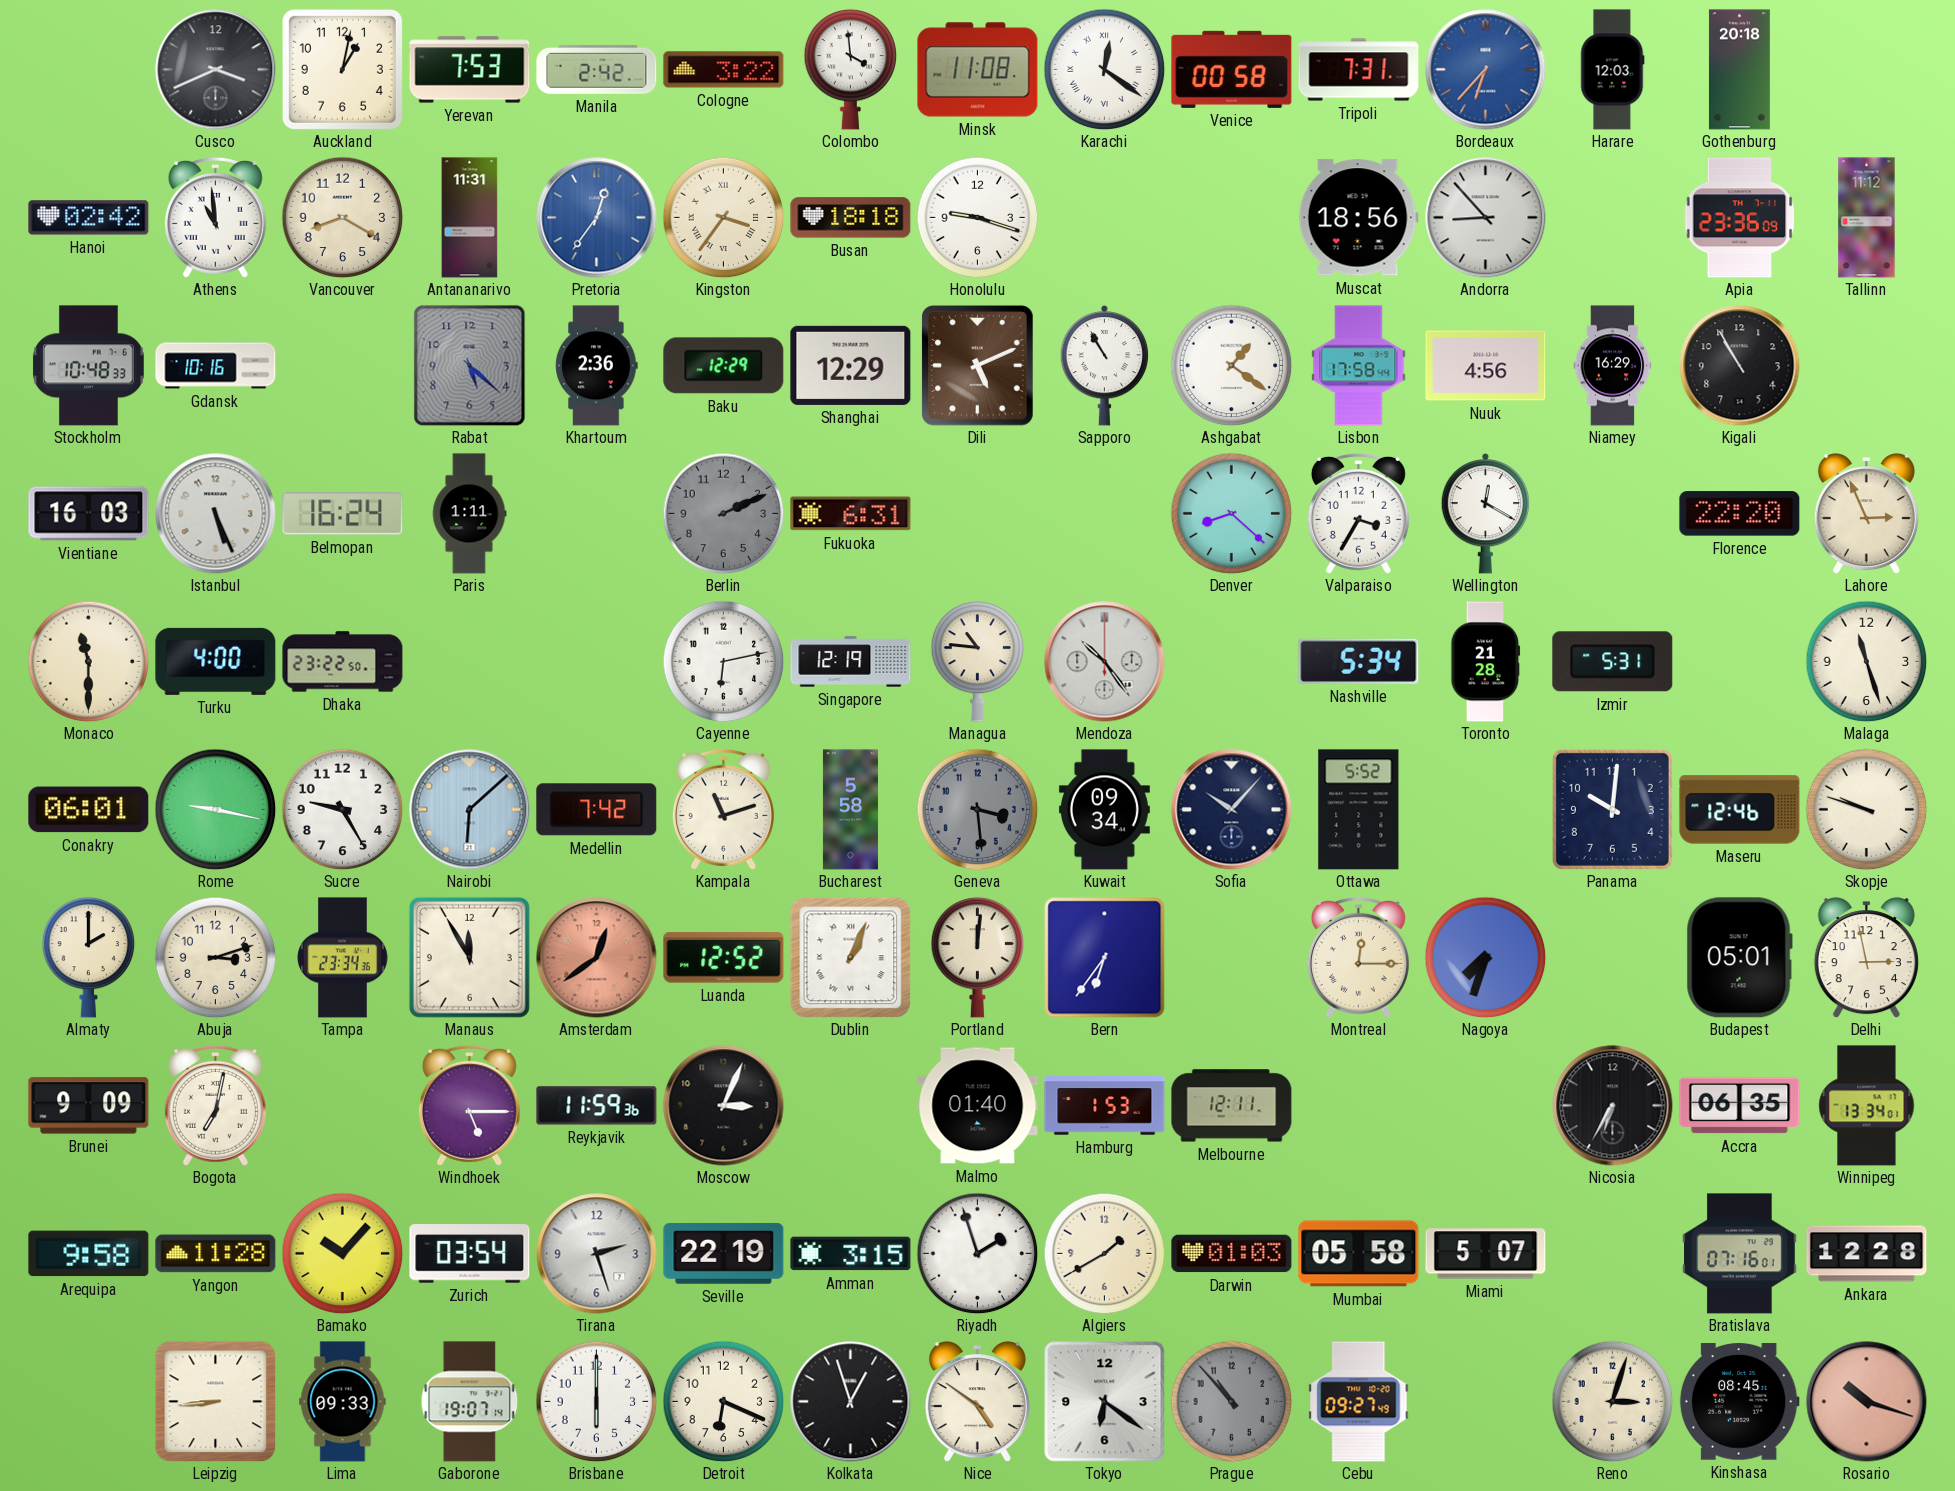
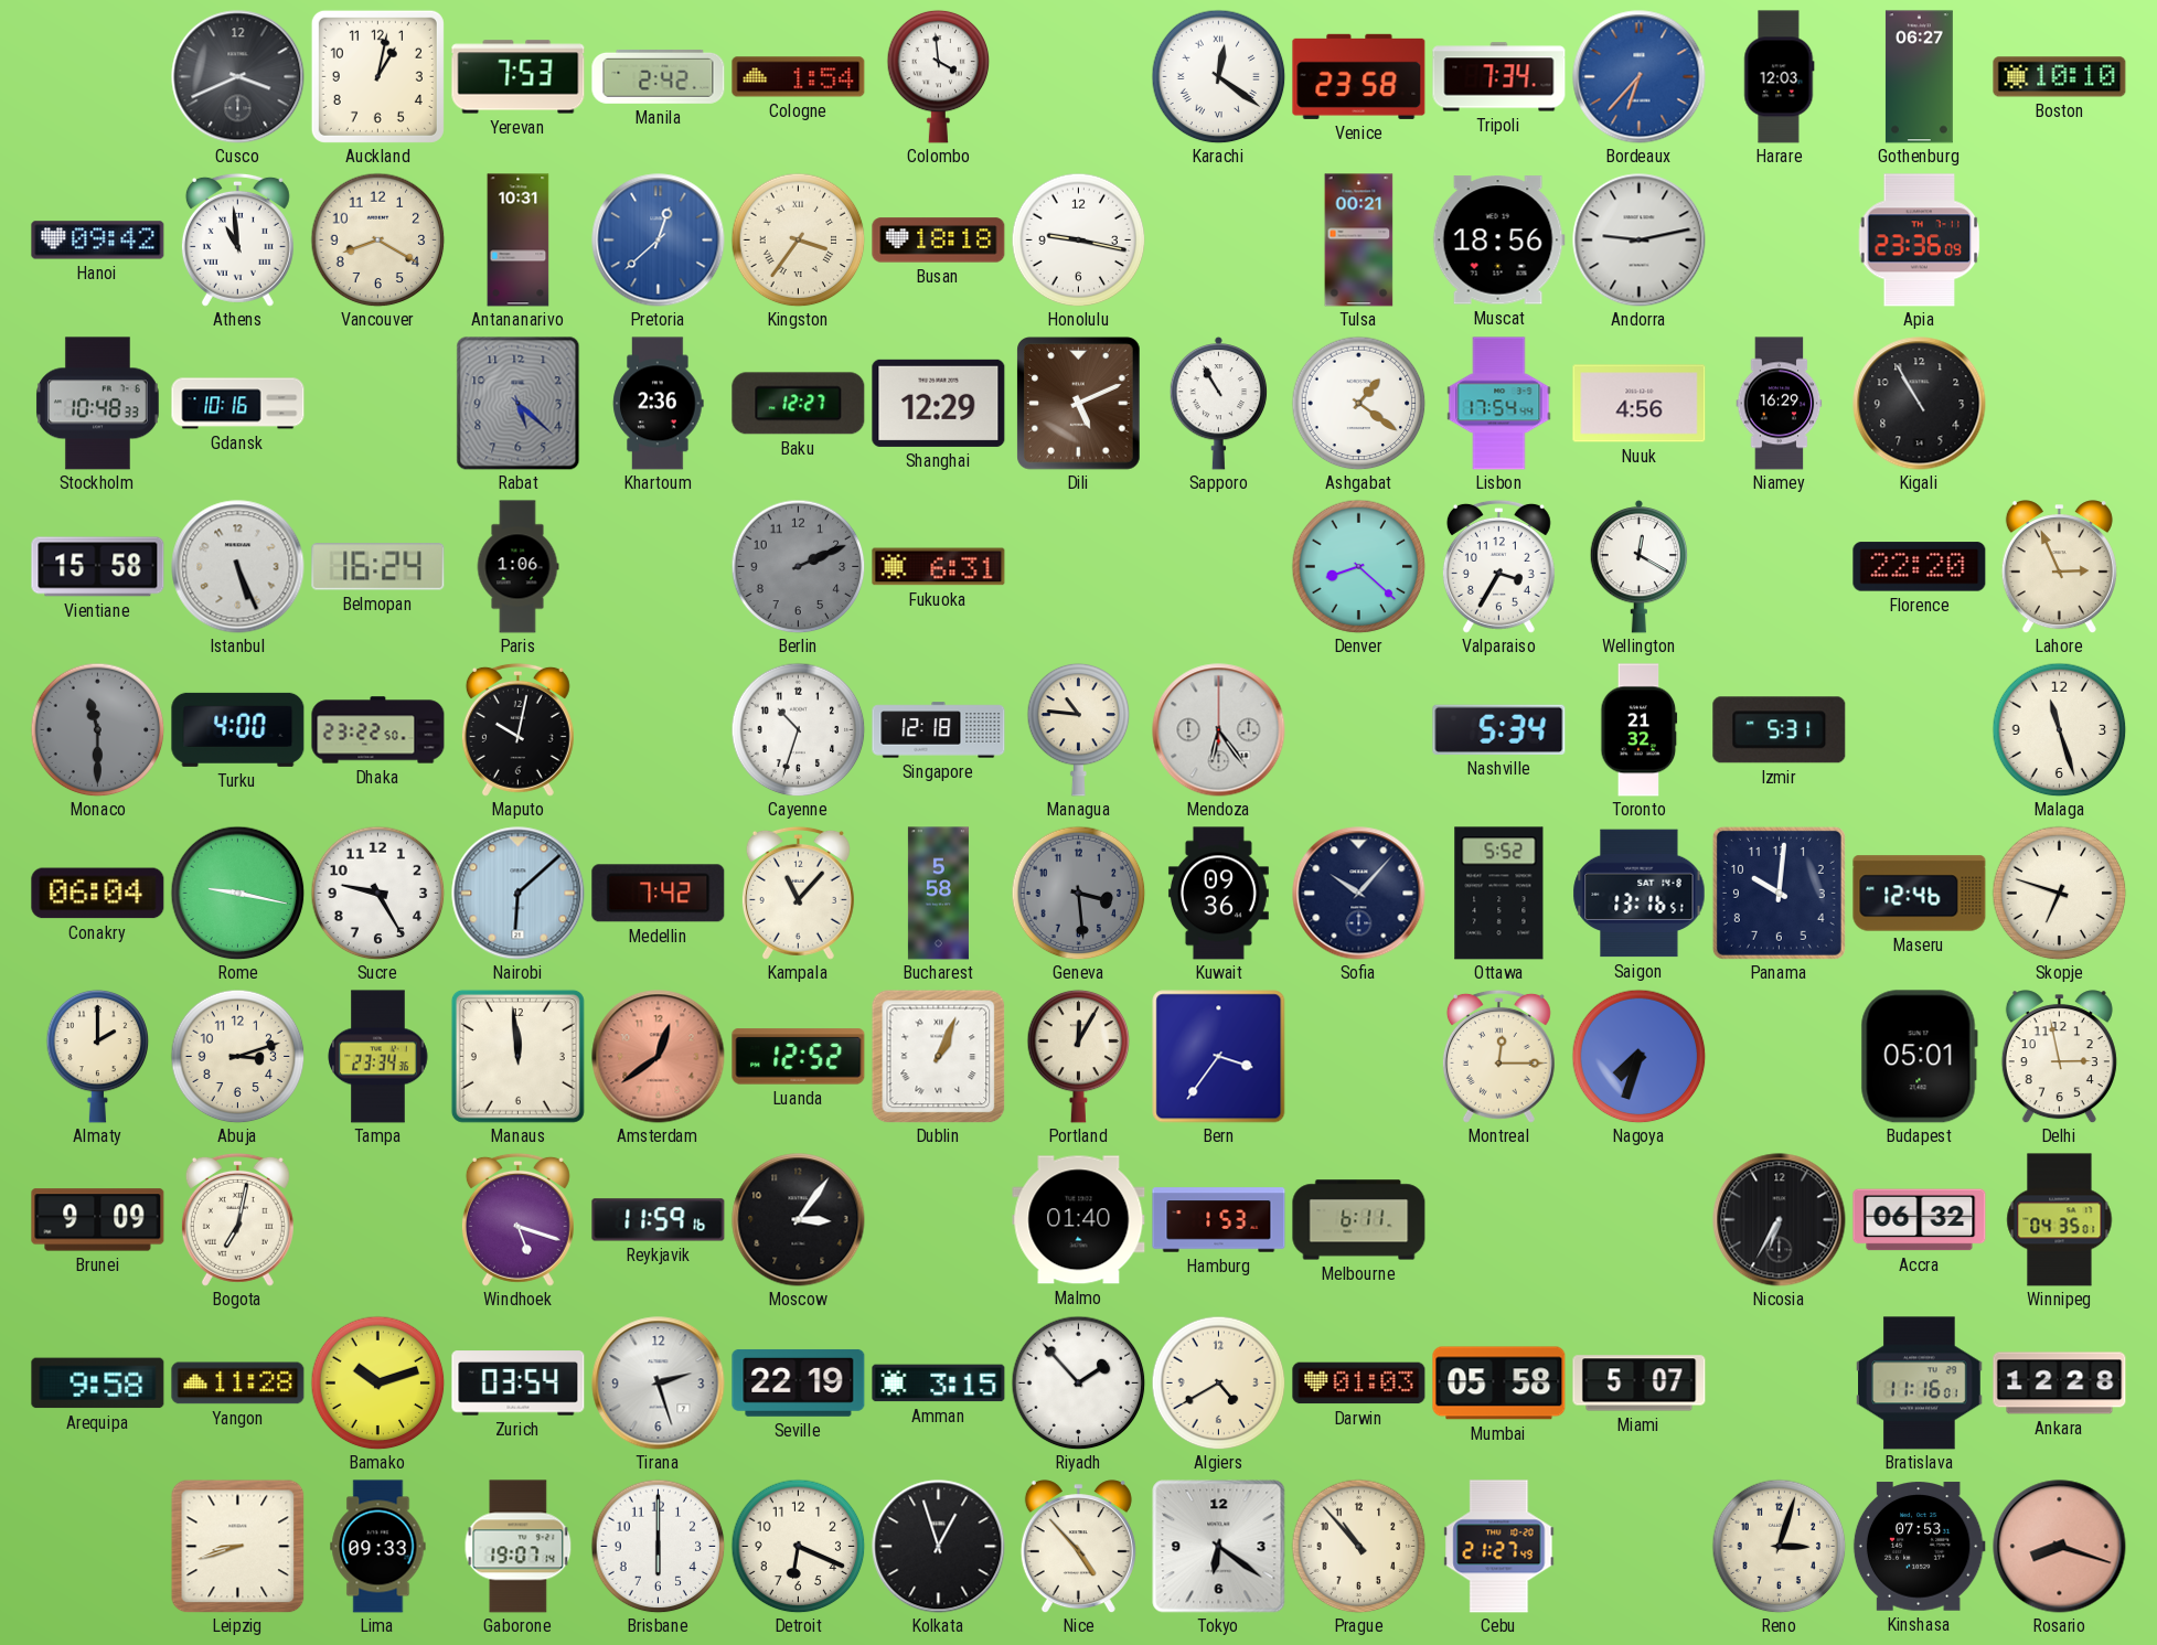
Cologne: 3:22 -> 1:54 (799, 77)
Minsk: 11:08 -> none (978, 70)
Venice: 00:58 -> 23:58 (1359, 76)
Tripoli: 7:31 -> 7:34 (1499, 77)
Gothenburg: 20:18 -> 06:27 (1919, 77)
Boston: none -> 10:10 (2060, 77)
Hanoi: 02:42 -> 09:42 (98, 241)
Antananarivo: 11:31 -> 10:31 (519, 241)
Pretoria: 12:36 -> 12:38 (659, 241)
Honolulu: 9:18 -> 9:17 (1078, 239)
Tulsa: none -> 00:21 (1359, 241)
Andorra: 8:53 -> 9:13 (1640, 241)
Tallinn: 11:12 -> none (1867, 218)
Baku: 12:29 -> 12:27 (799, 404)
Lisbon: 17:58 -> 17:54 (1499, 404)
Vientiane: 16:03 -> 15:58 (98, 567)
Paris: 1:11 -> 1:06 (517, 567)
Monaco dial: cream -> grey (97, 729)
Maputo: none -> 10:02 (517, 729)
Cayenne: 6:13 -> 10:33 (798, 729)
Singapore: 12:19 -> 12:18 (939, 730)
Mendoza: 10:24 -> 6:24 (1219, 730)
Toronto: 21:28 -> 21:32 (1640, 730)
Conakry: 06:01 -> 06:04 (98, 894)
Kampala: 11:12 -> 11:07 (798, 893)
Kuwait: 09:34 -> 09:36 (1218, 894)
Saigon: none -> 13:16 (1640, 894)
Skopje: 9:48 -> 6:48 (2059, 893)
Manaus: 11:55 -> 11:59 (517, 1056)
Portland: 12:01 -> 12:05 (1079, 1056)
Bern: 6:36 -> 3:36 (1219, 1057)
Windhoek: 5:15 -> 5:18 (517, 1219)
Reykjavik: 11:59:36 -> 11:59:16 (659, 1220)
Moscow: 3:04 -> 3:06 (799, 1220)
Melbourne: 12:11 -> 6:11 (1359, 1220)
Accra: 06:35 -> 06:32 (1920, 1220)
Winnipeg: 13:34 -> 04:35 (2060, 1220)
Bamako: 10:07 -> 10:12 (377, 1382)
Riyadh: 1:57 -> 1:53 (1078, 1382)
Algiers: 1:40 -> 4:40 (1218, 1382)
Bratislava: 07:16 -> 11:16 (1920, 1384)
Leipzig: 8:44 -> 8:42 (237, 1546)
Nice: 4:51 -> 4:53 (1078, 1547)
Prague dial: grey -> cream (1358, 1546)
Cebu: 09:27 -> 21:27 (1499, 1547)
Kinshasa: 08:45 -> 07:53 (1919, 1547)
Rosario: 10:18 -> 8:18 (2060, 1547)
